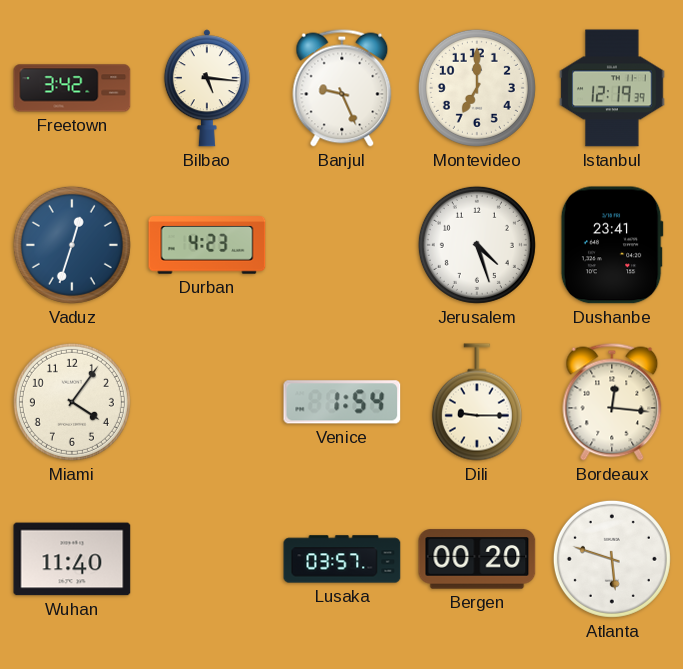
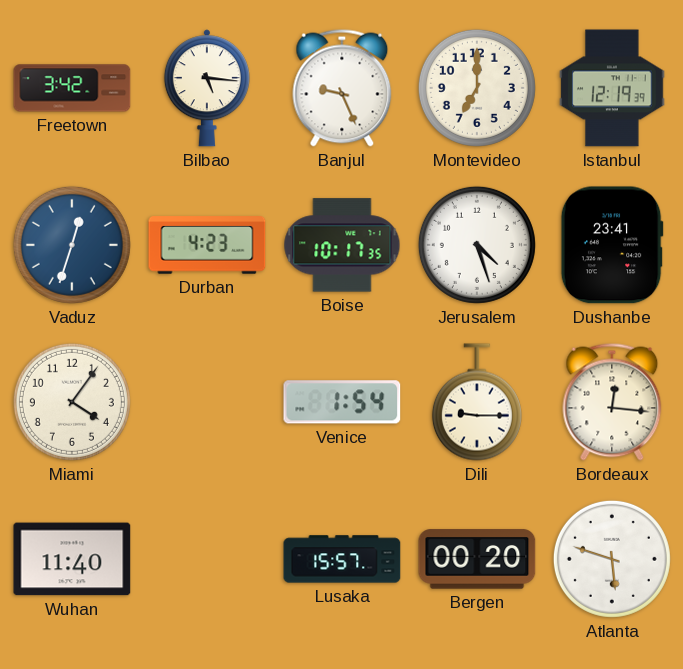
Boise: none -> 10:17 (342, 245)
Lusaka: 03:57 -> 15:57 (342, 559)
